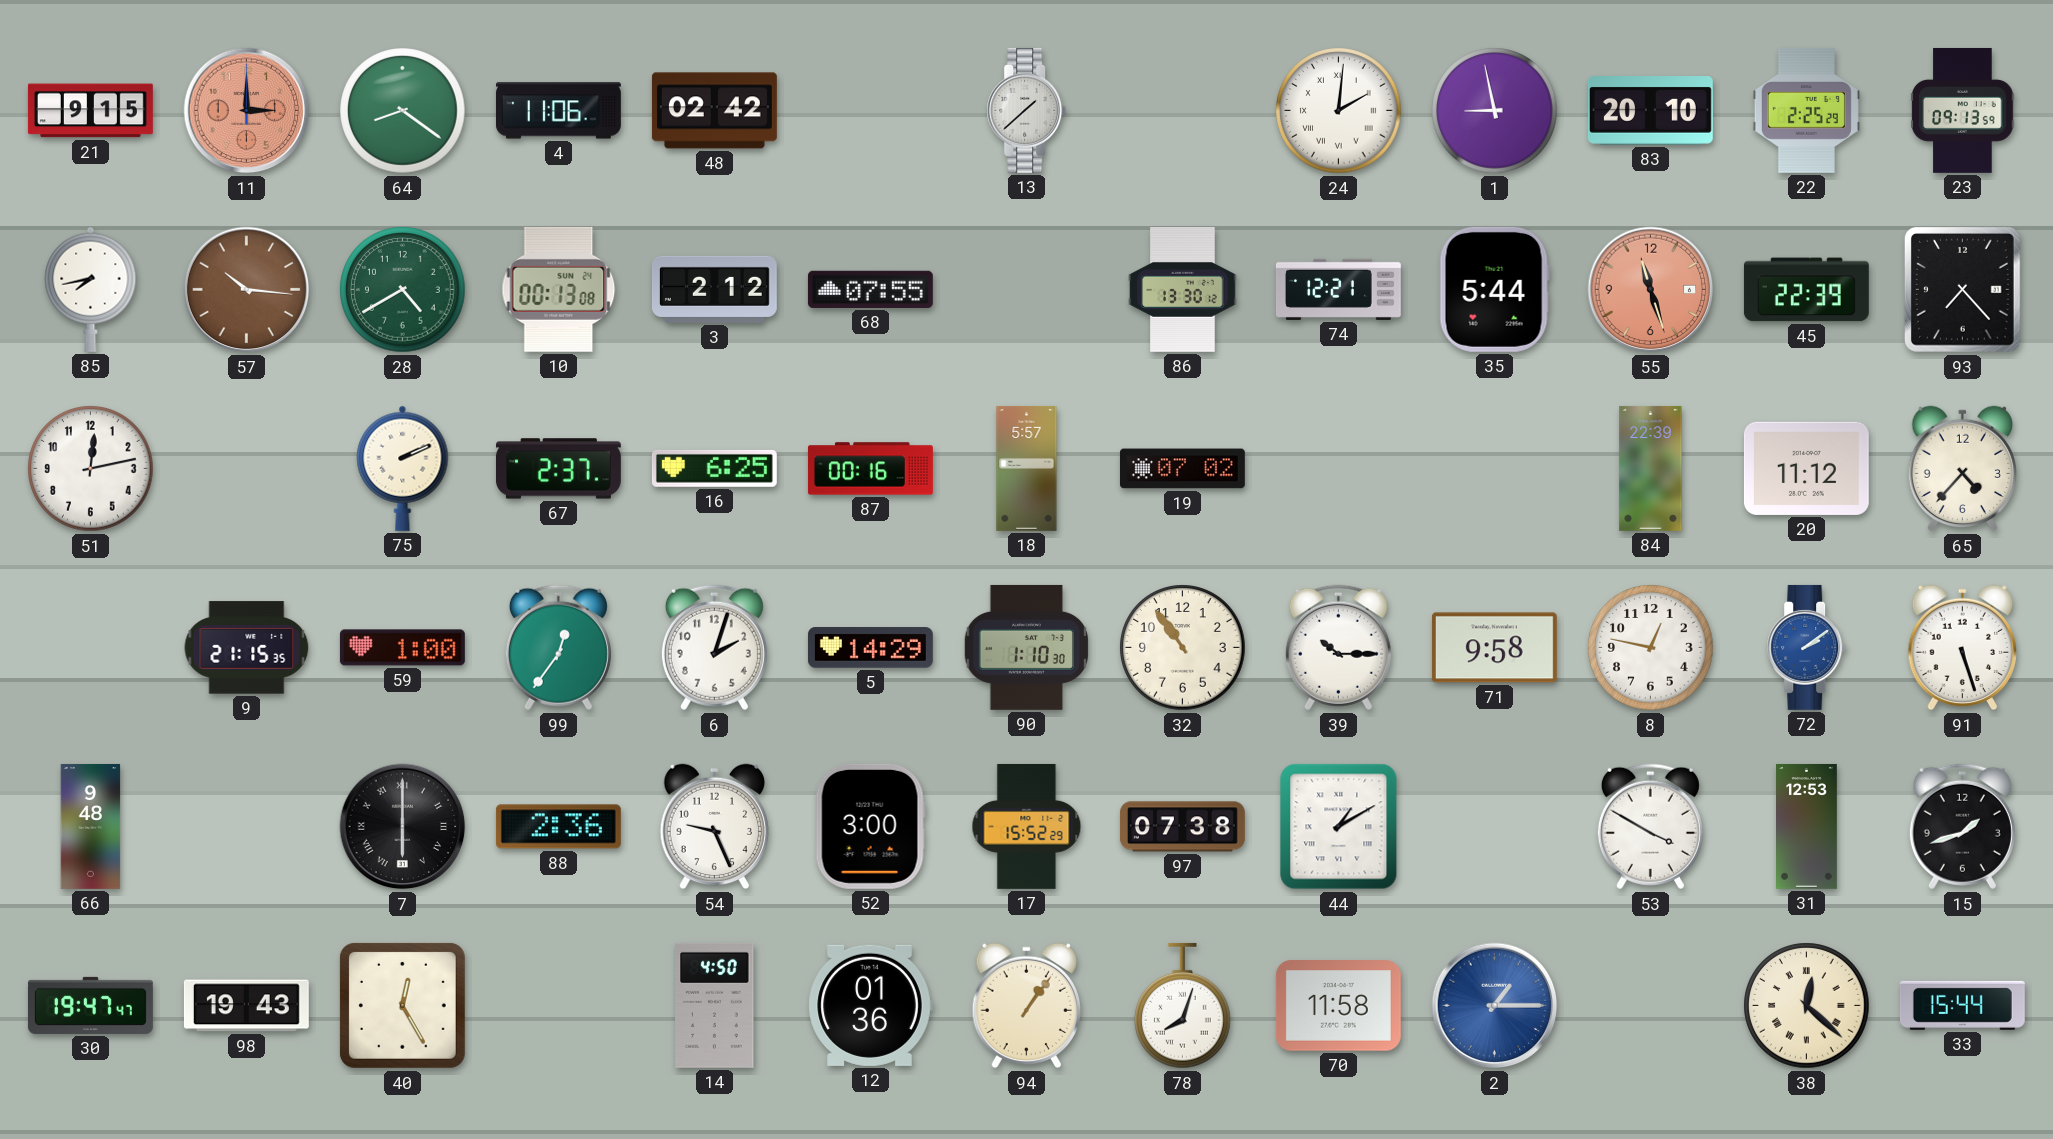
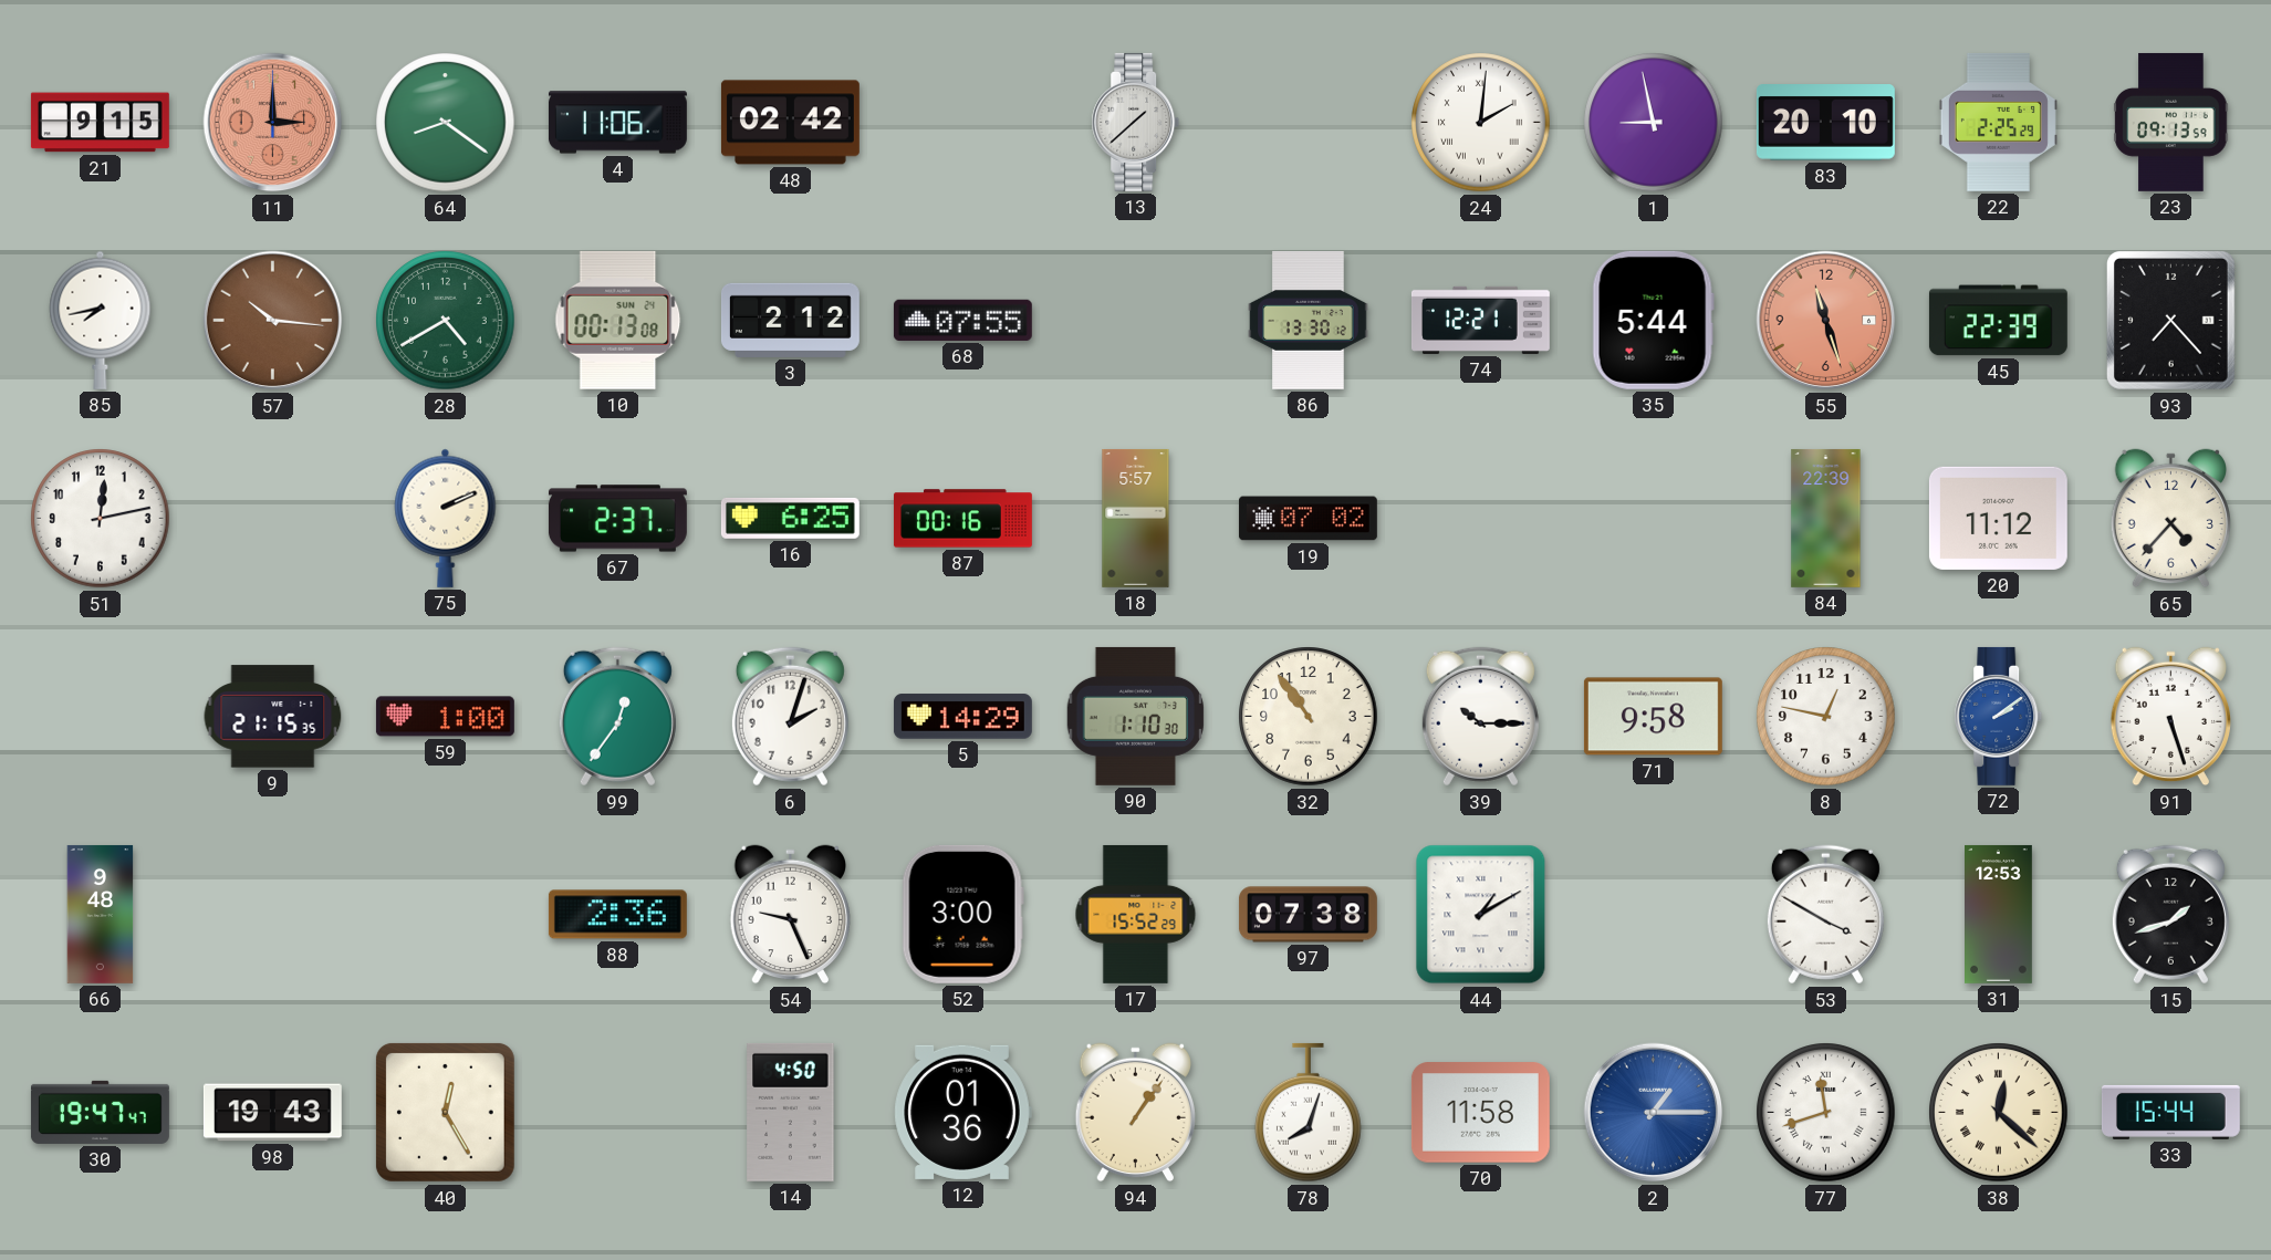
7: 6:00 -> none (403, 827)
77: none -> 11:42 (1826, 1113)
